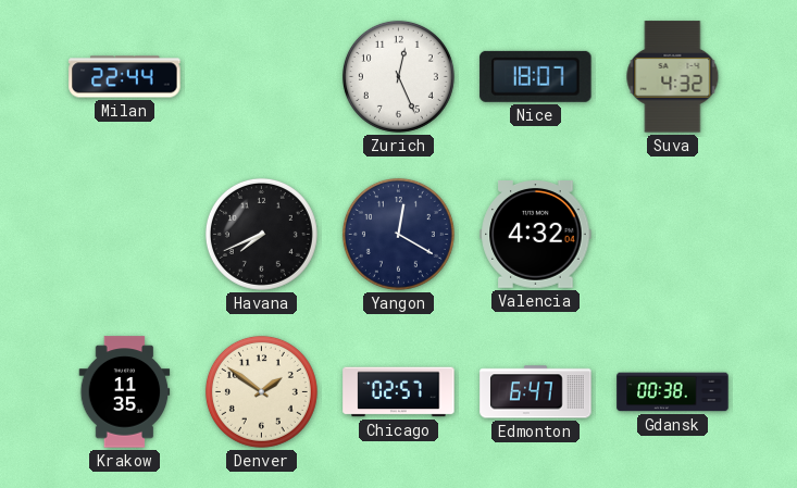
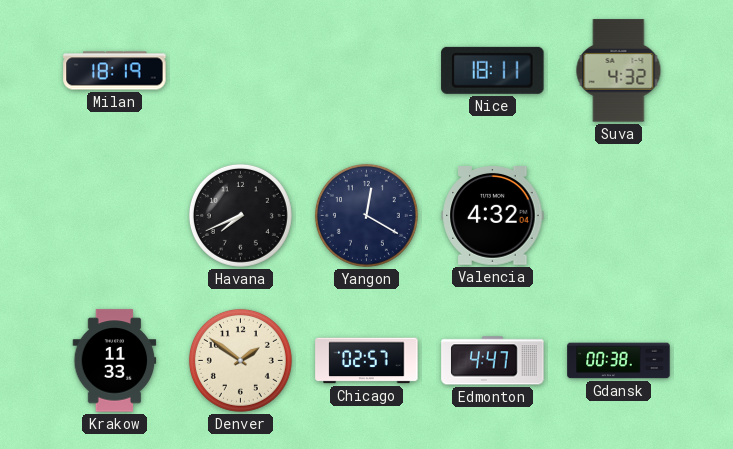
Milan: 22:44 -> 18:19 (115, 71)
Zurich: 12:26 -> none (398, 76)
Nice: 18:07 -> 18:11 (493, 70)
Krakow: 11:35 -> 11:33 (115, 361)
Edmonton: 6:47 -> 4:47 (493, 361)
